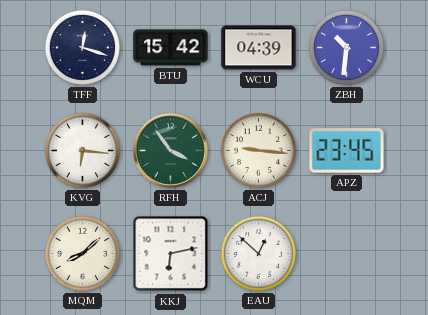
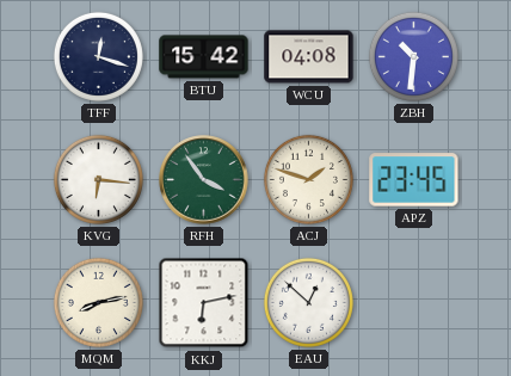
WCU: 04:39 -> 04:08 (309, 57)
ACJ: 9:16 -> 1:48 (308, 179)
MQM: 8:08 -> 8:13 (98, 302)
